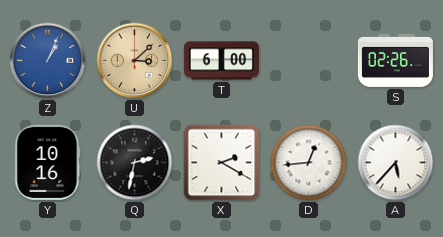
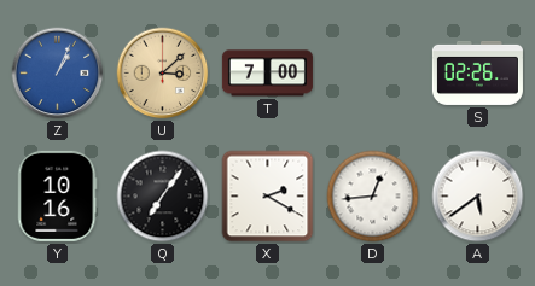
T: 6:00 -> 7:00 (267, 74)
Q: 2:32 -> 7:06 (163, 197)
A: 5:37 -> 5:39 (478, 197)
